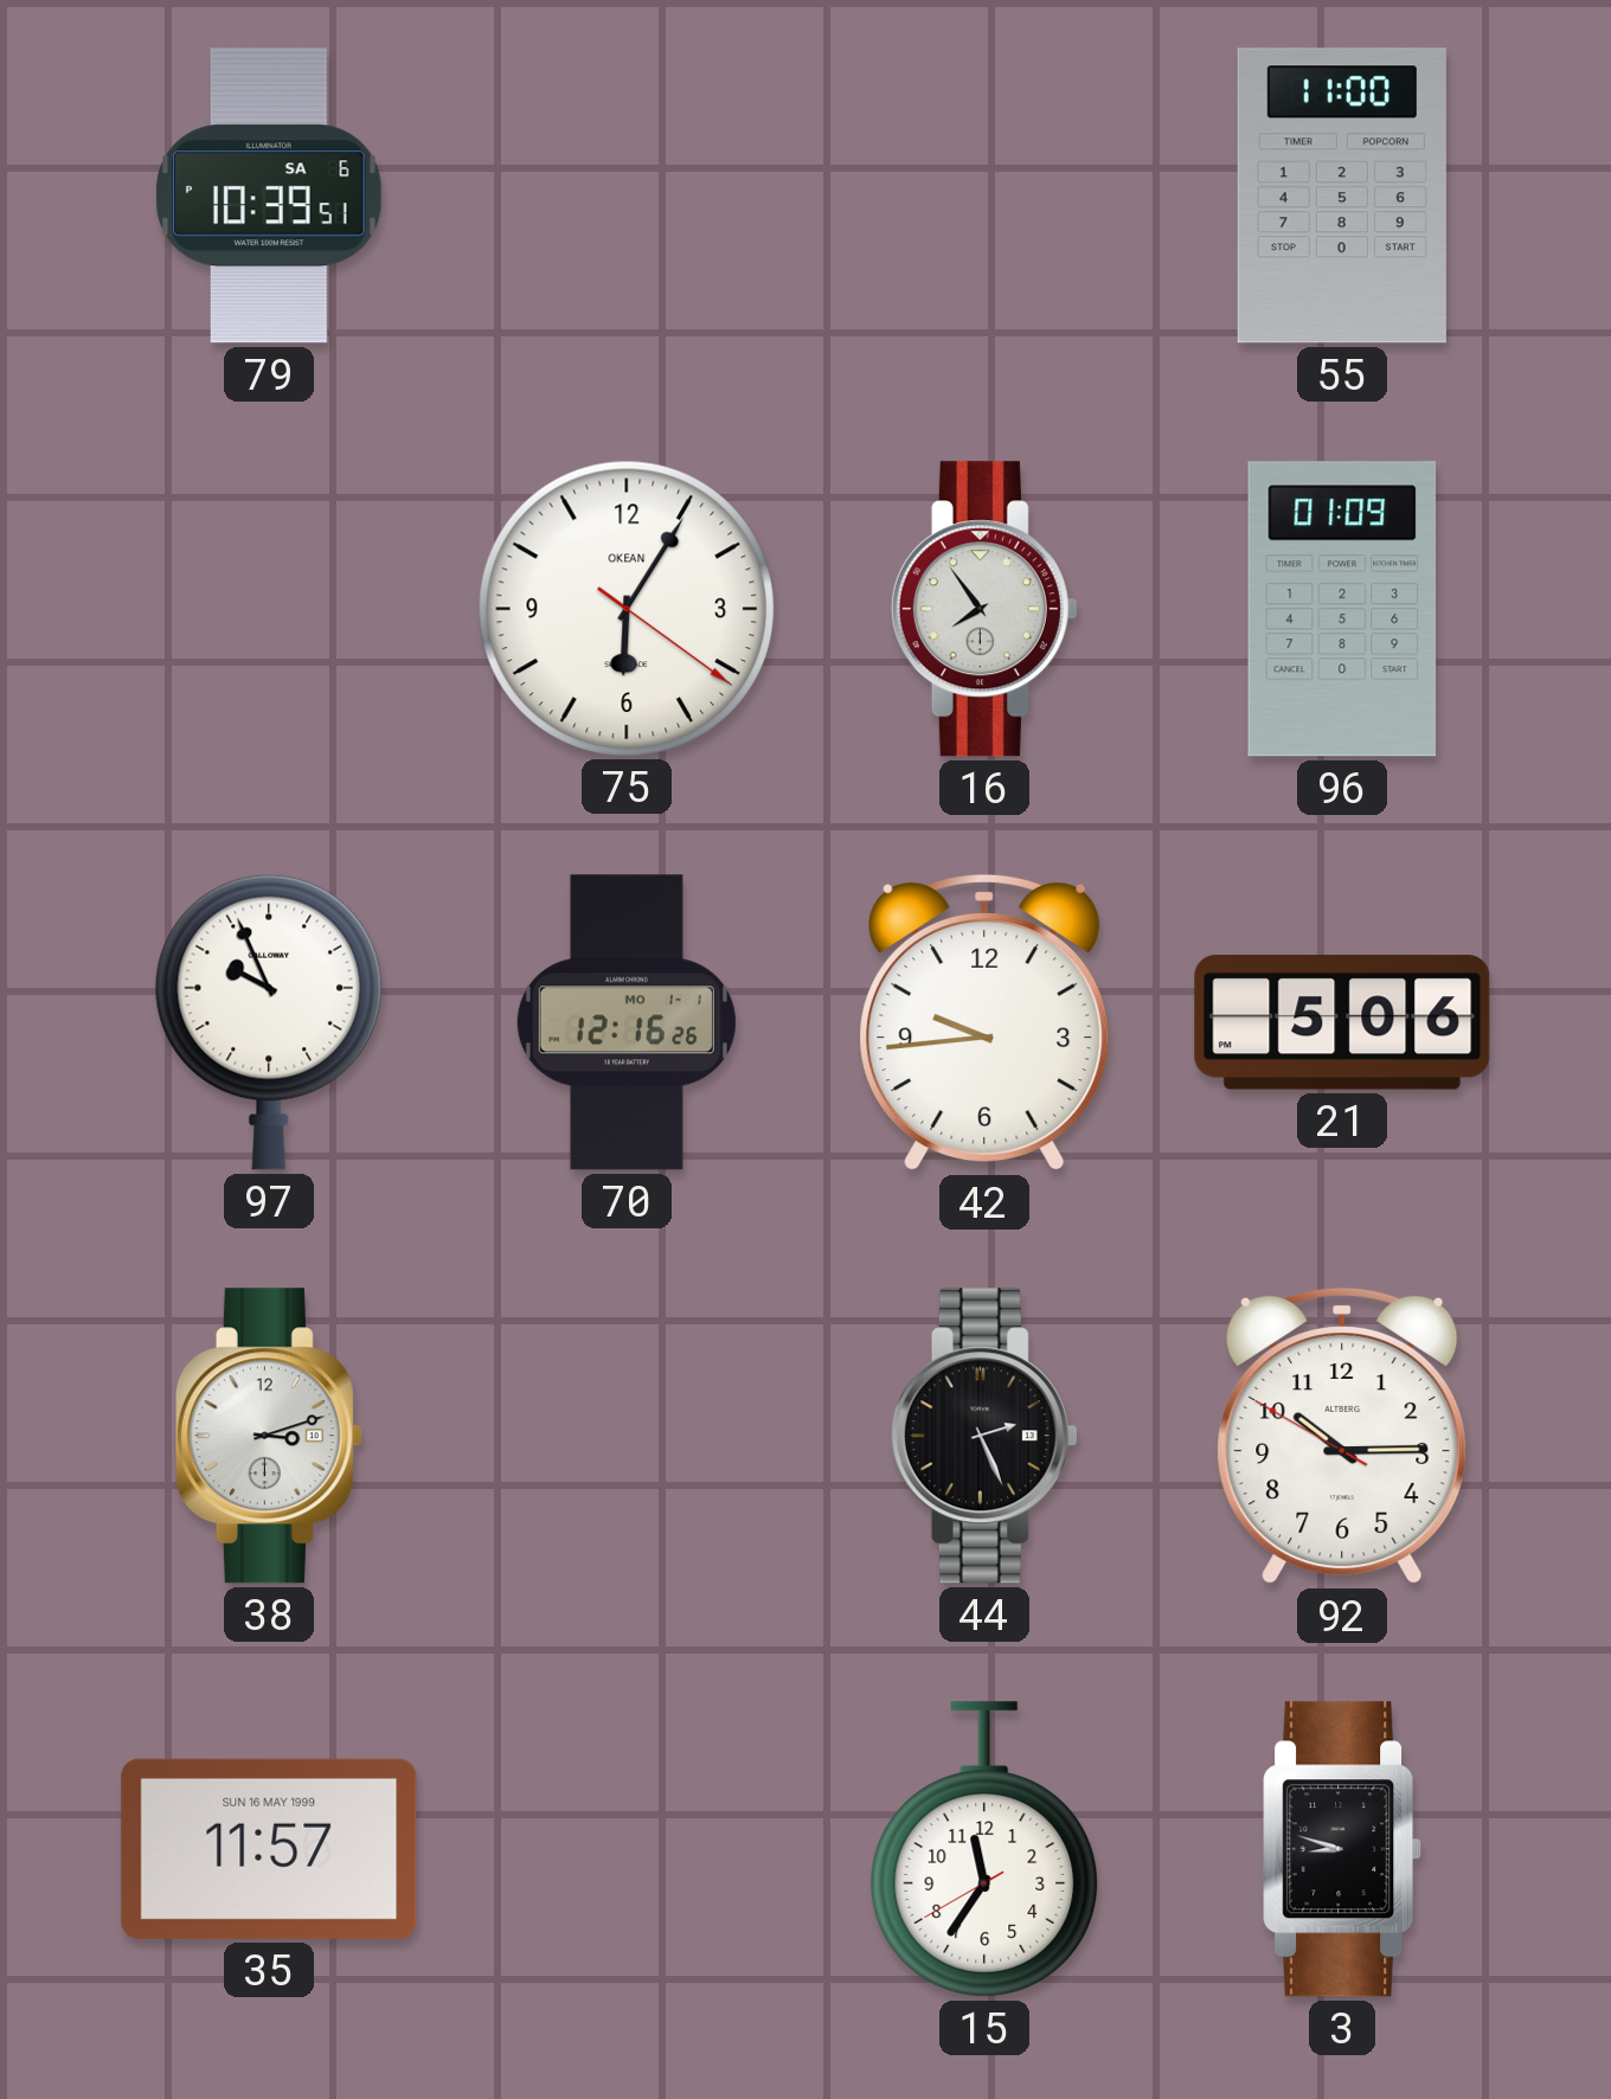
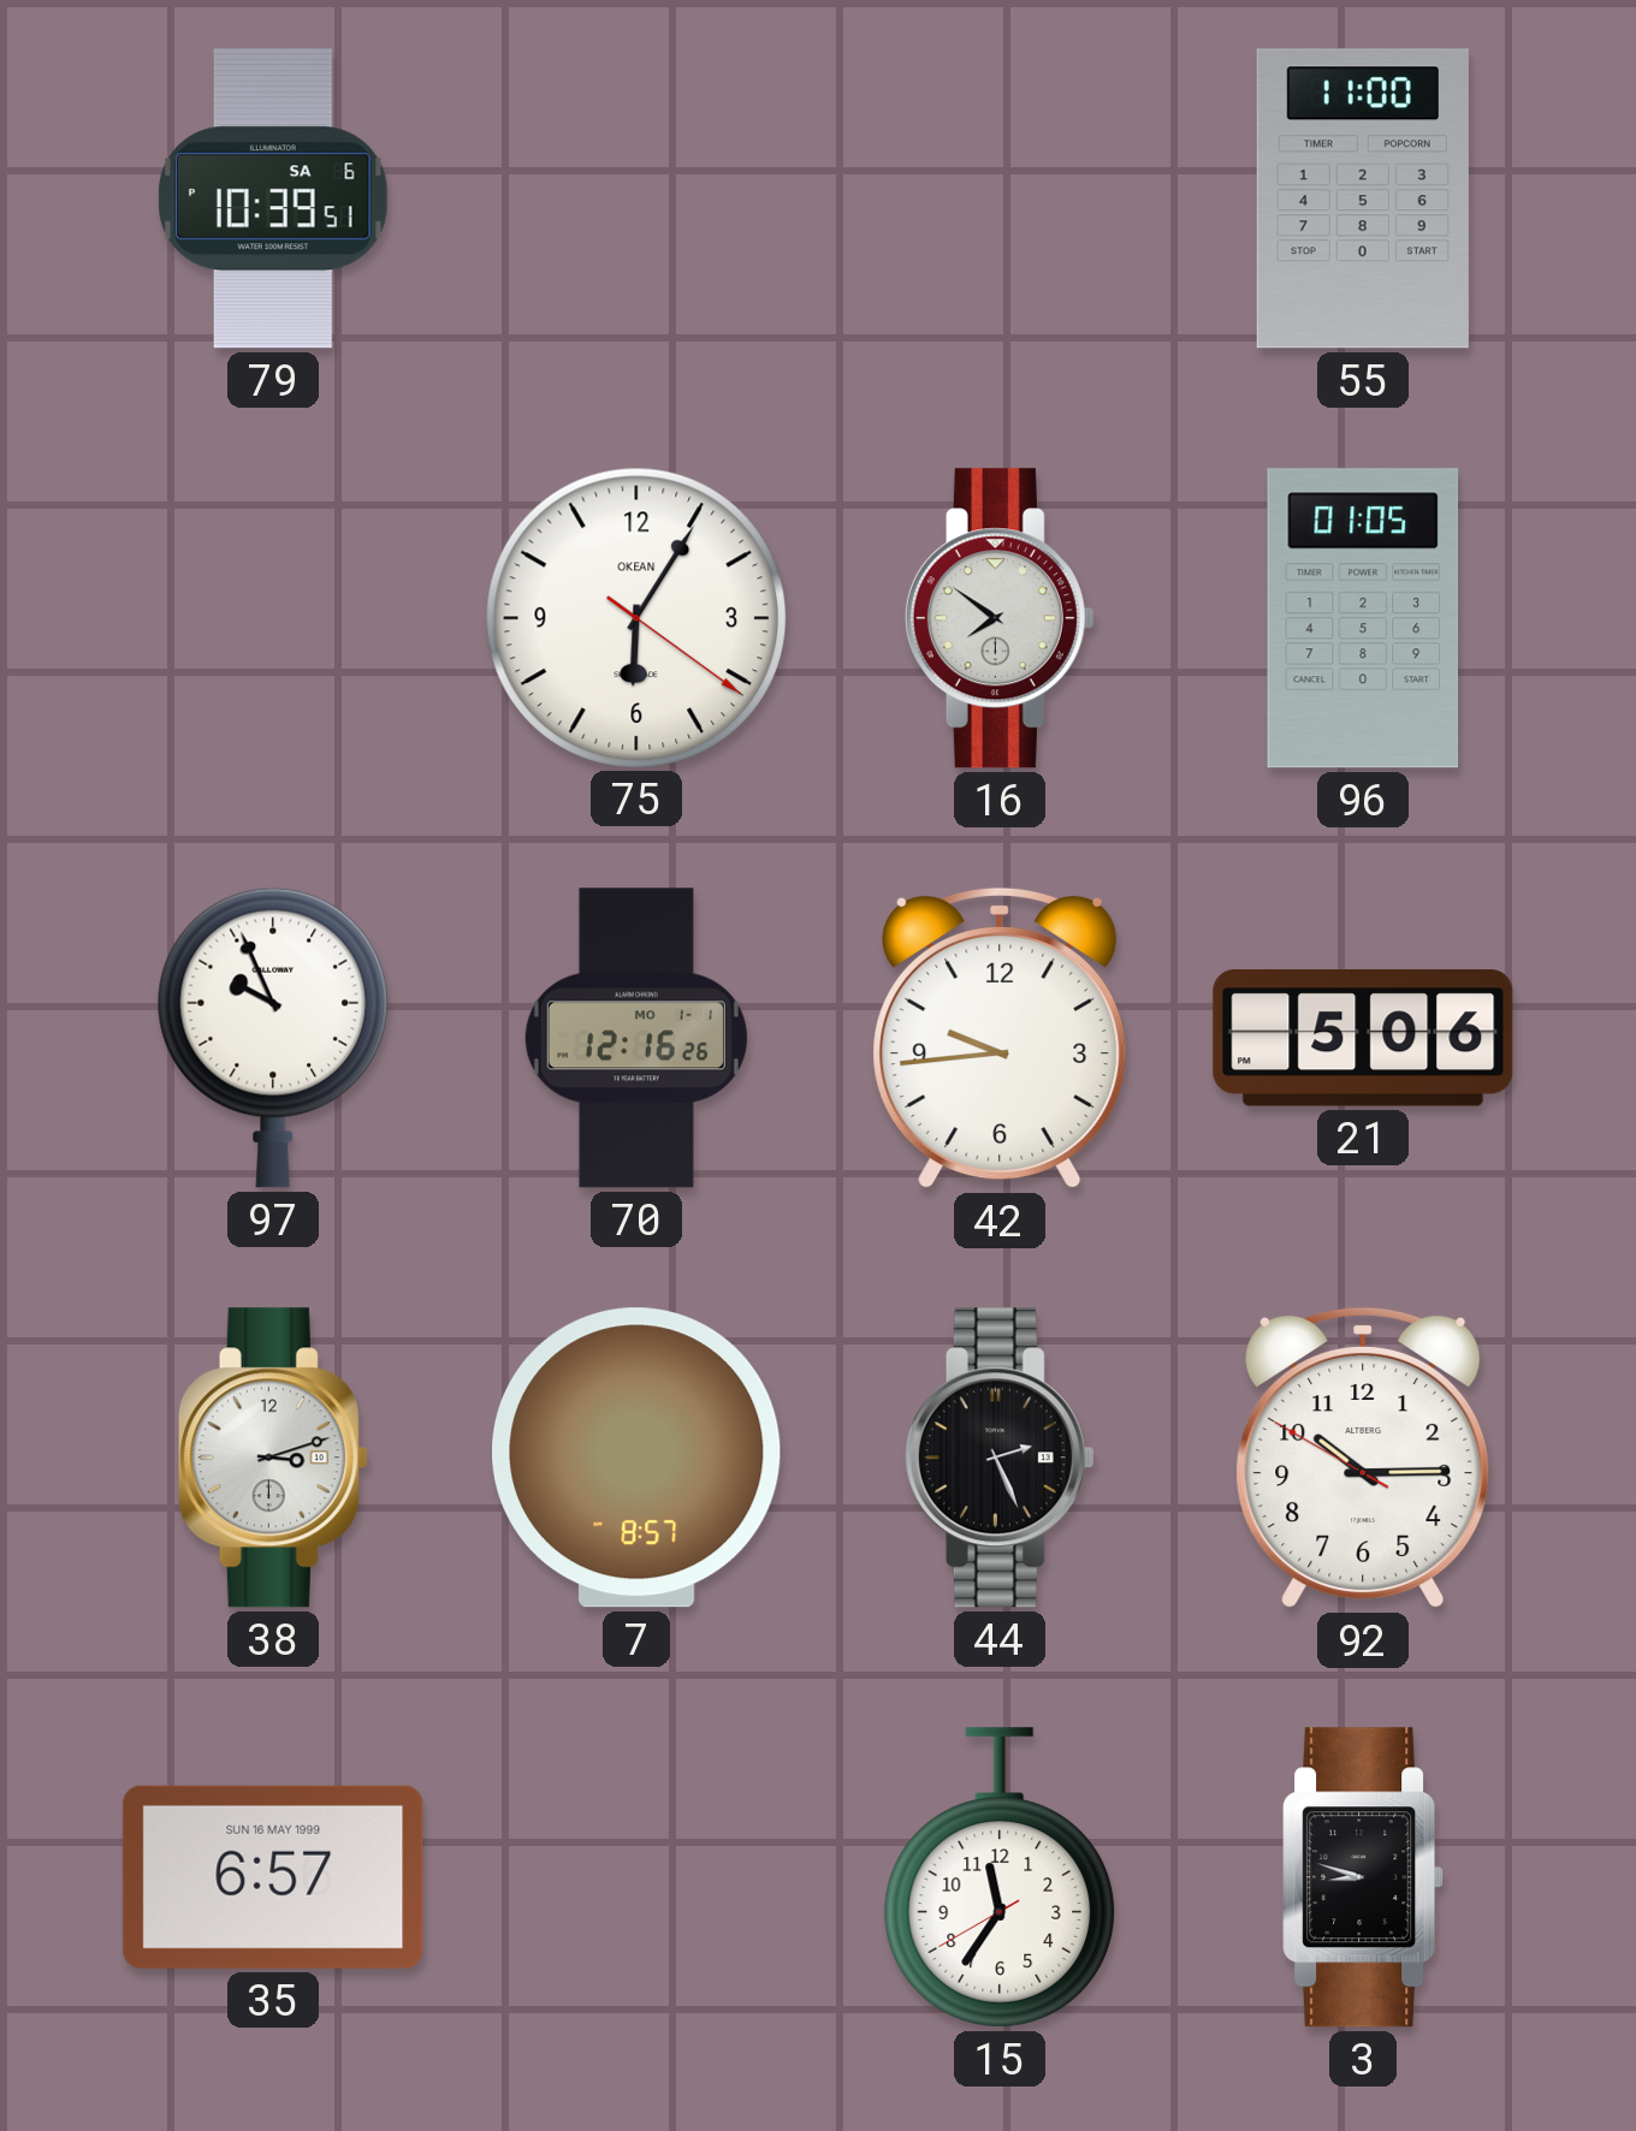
16: 7:54 -> 7:51 (1000, 618)
96: 01:09 -> 01:05 (1363, 618)
7: none -> 8:57 (638, 1458)
35: 11:57 -> 6:57 (273, 1877)
